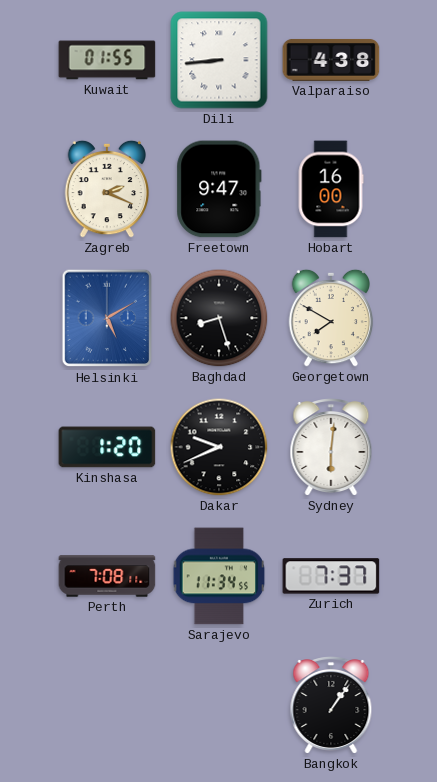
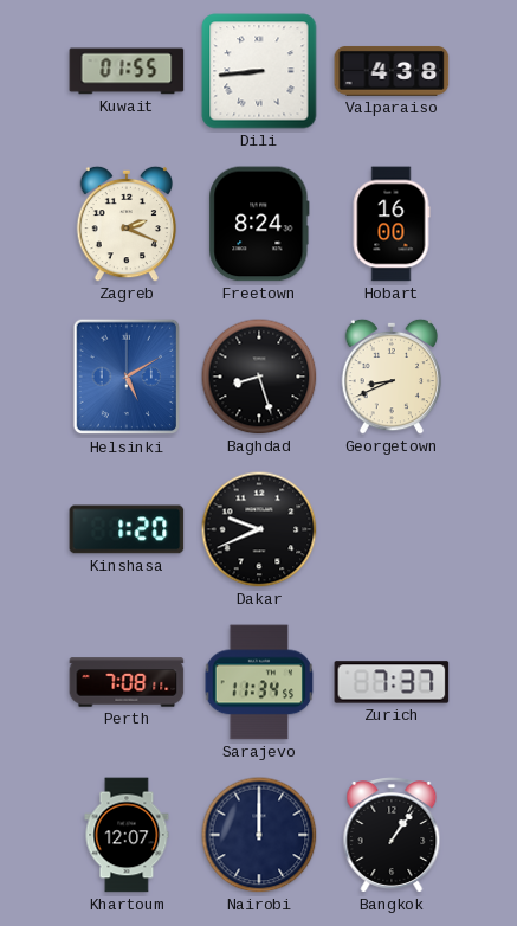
Freetown: 9:47 -> 8:24 (259, 224)
Georgetown: 7:50 -> 8:41 (392, 377)
Sydney: 6:01 -> none (331, 448)
Khartoum: none -> 12:07 (127, 835)
Nairobi: none -> 12:00 (259, 835)
